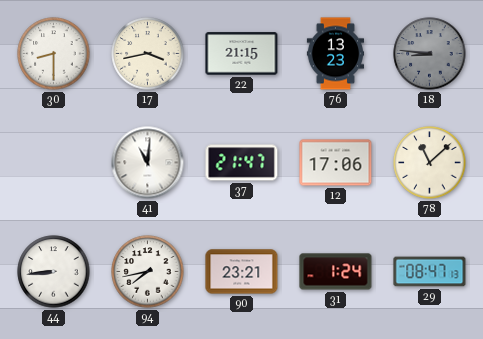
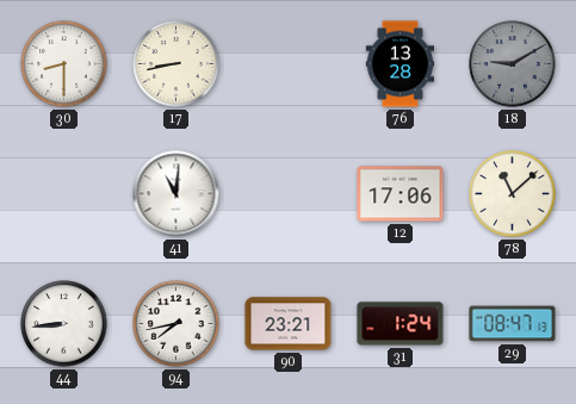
17: 3:43 -> 8:43 (176, 64)
22: 21:15 -> none (242, 54)
76: 13:23 -> 13:28 (400, 64)
18: 8:46 -> 9:10 (513, 64)
37: 21:47 -> none (242, 163)
